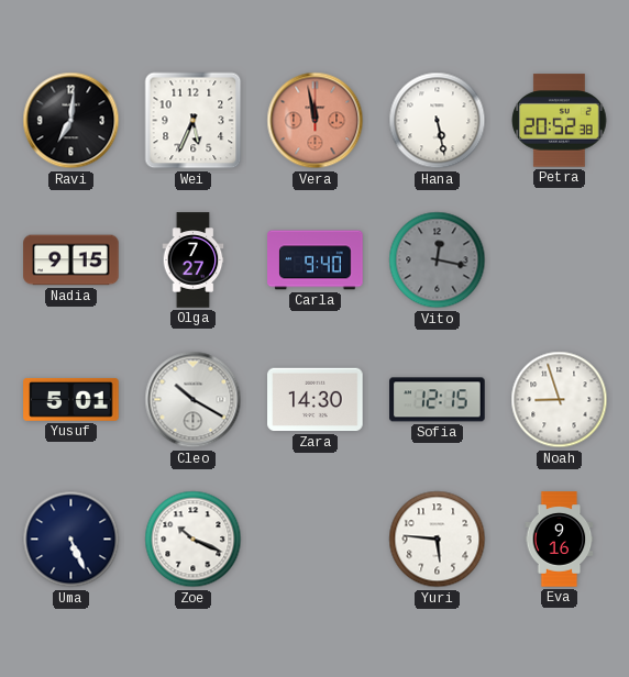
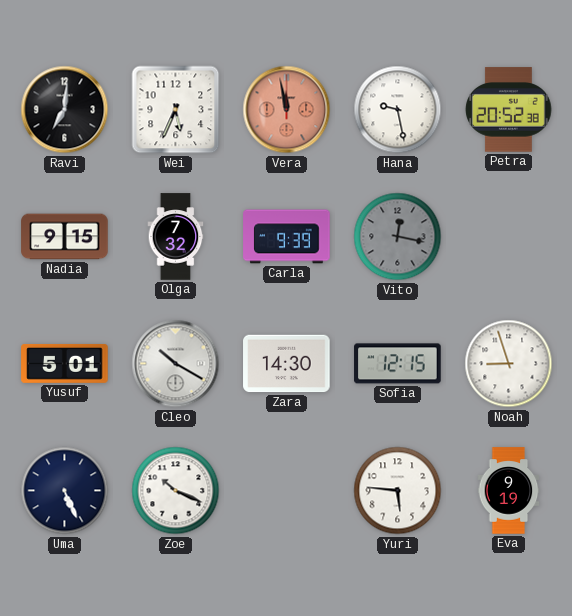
Hana: 5:28 -> 9:28 (398, 110)
Olga: 7:27 -> 7:32 (176, 237)
Carla: 9:40 -> 9:39 (287, 237)
Eva: 9:16 -> 9:19 (509, 491)
